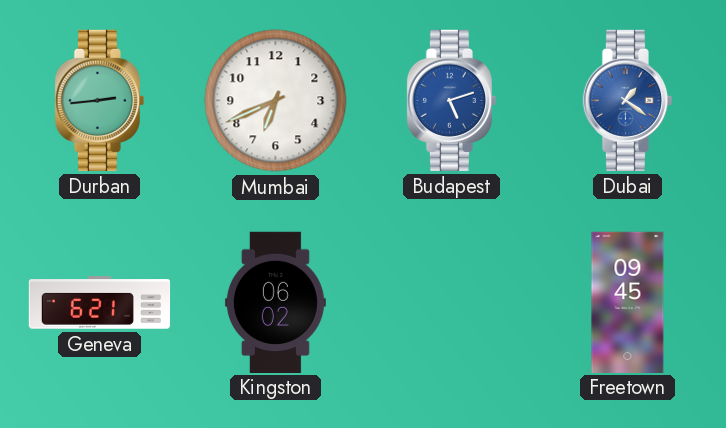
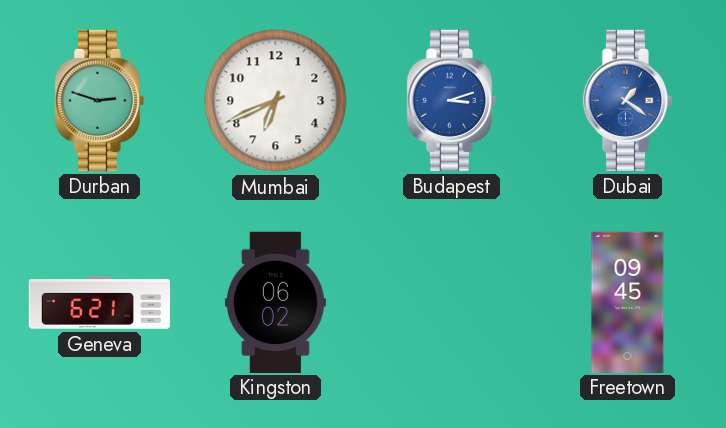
Durban: 2:44 -> 2:48 (99, 100)
Budapest: 5:12 -> 3:12 (451, 100)
